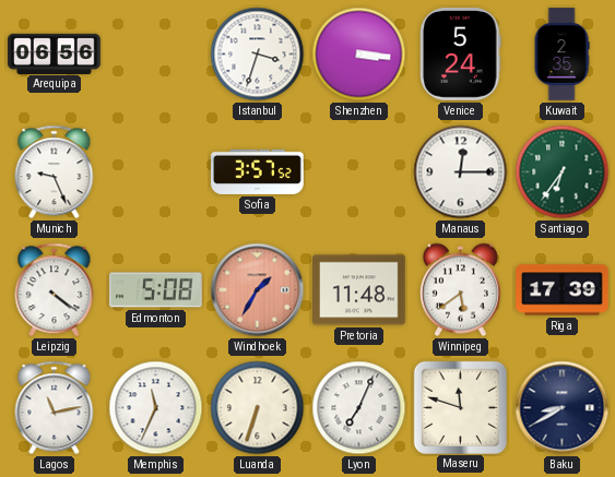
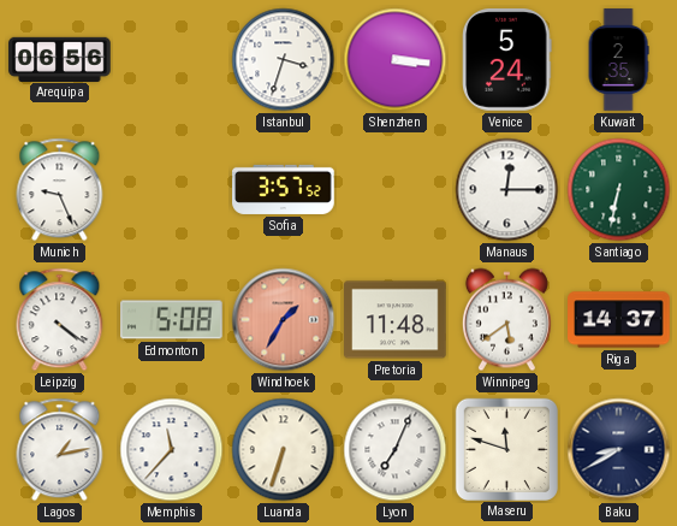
Santiago: 6:36 -> 6:32 (619, 190)
Riga: 17:39 -> 14:37 (619, 320)
Lagos: 11:13 -> 1:13 (60, 450)
Memphis: 11:34 -> 11:37 (172, 450)
